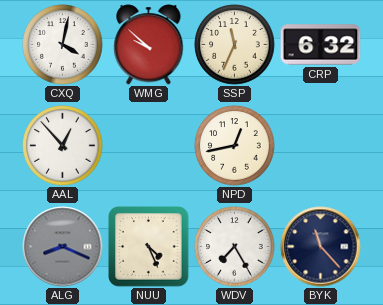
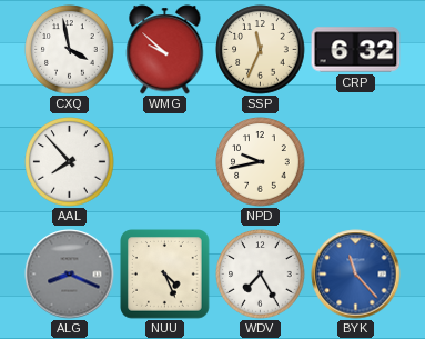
CXQ: 4:02 -> 3:58 (70, 50)
AAL: 12:53 -> 7:53 (70, 162)
NPD: 12:43 -> 9:43 (261, 162)
BYK dial: navy -> blue (356, 275)
